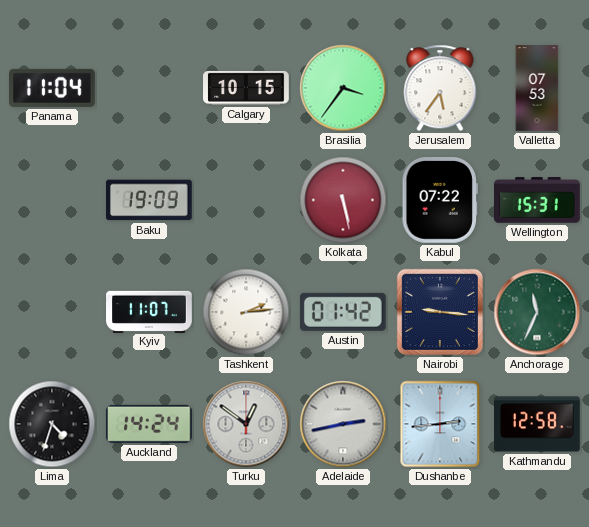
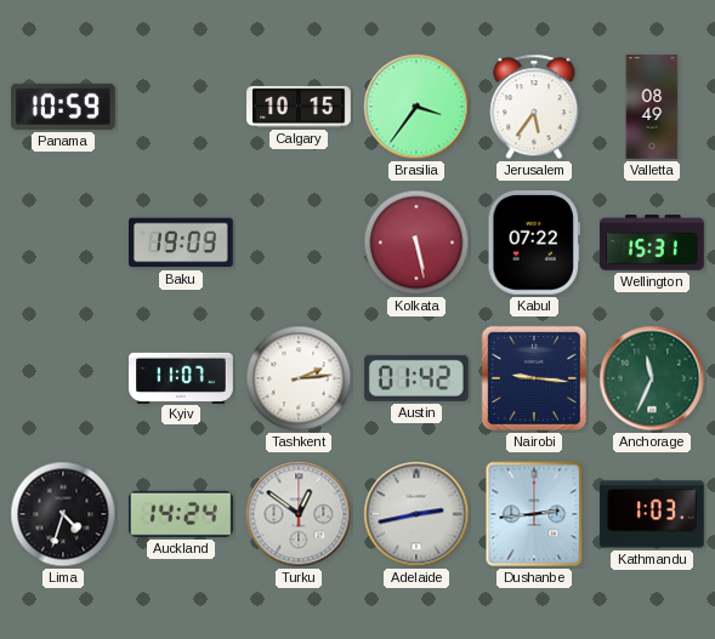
Panama: 11:04 -> 10:59 (64, 107)
Valletta: 07:53 -> 08:49 (652, 107)
Kathmandu: 12:58 -> 1:03 (652, 514)
